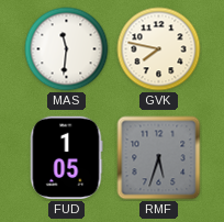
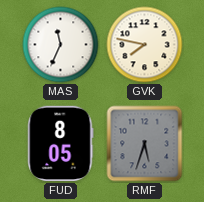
MAS: 11:31 -> 11:34 (61, 45)
FUD: 1:05 -> 8:05 (61, 144)
